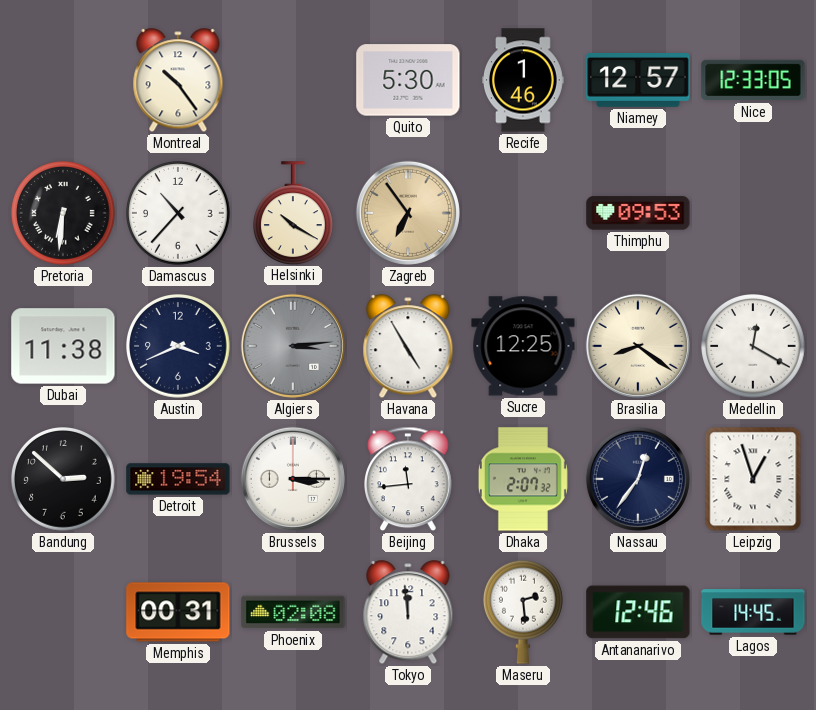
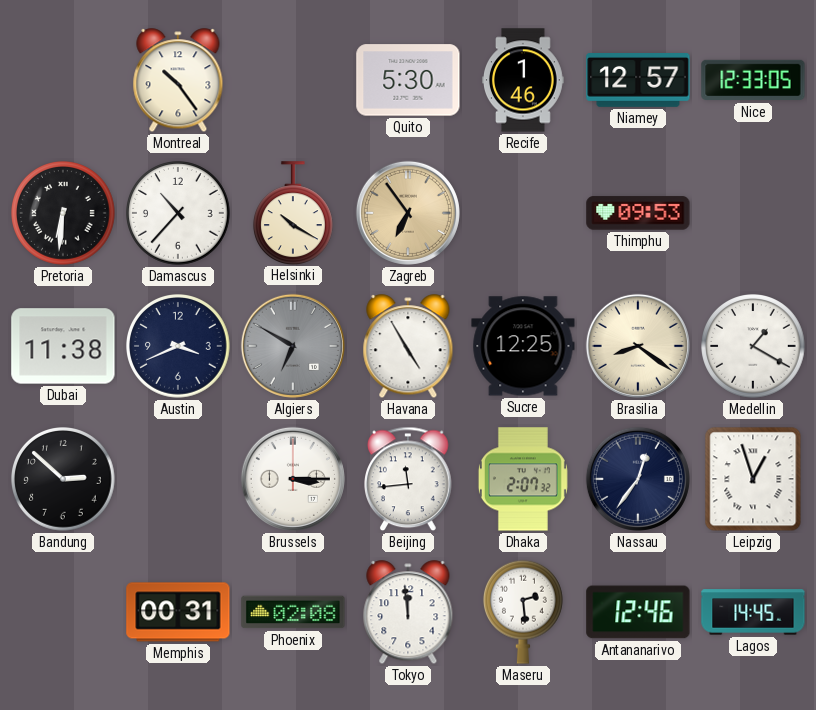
Algiers: 3:14 -> 6:50 (293, 346)
Medellin: 12:20 -> 1:20 (754, 347)
Detroit: 19:54 -> none (178, 479)
